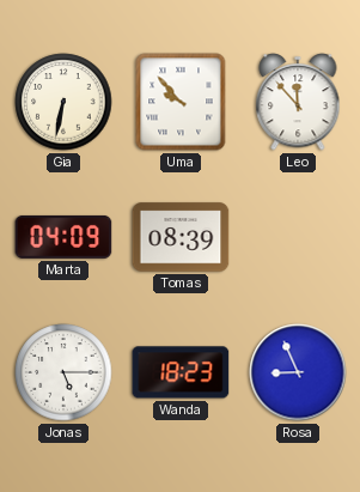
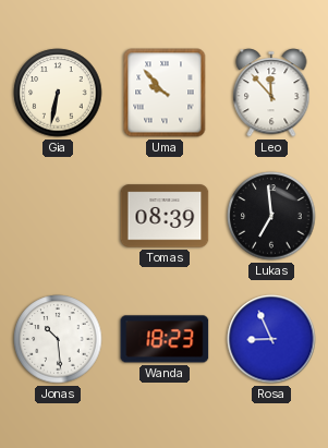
Marta: 04:09 -> none (63, 237)
Lukas: none -> 6:59 (271, 216)
Jonas: 5:15 -> 10:29 (58, 339)
